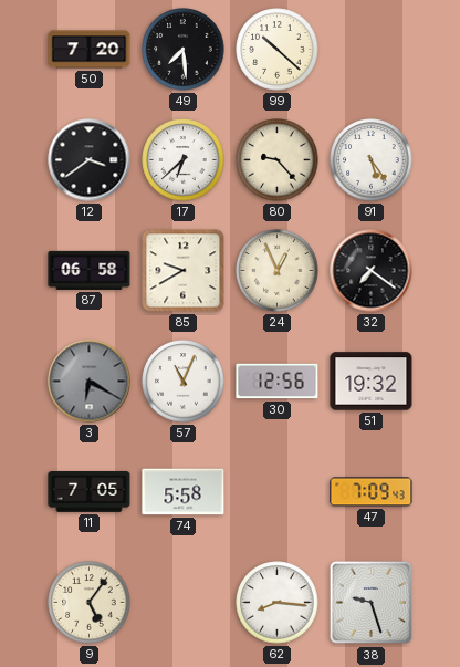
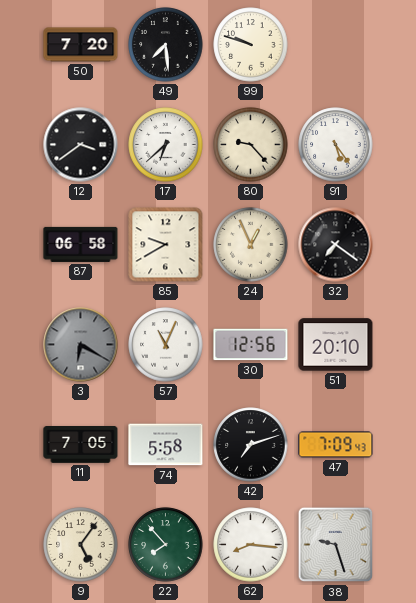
99: 10:22 -> 9:48 (251, 45)
51: 19:32 -> 20:10 (336, 345)
42: none -> 7:12 (251, 445)
22: none -> 7:53 (166, 545)
